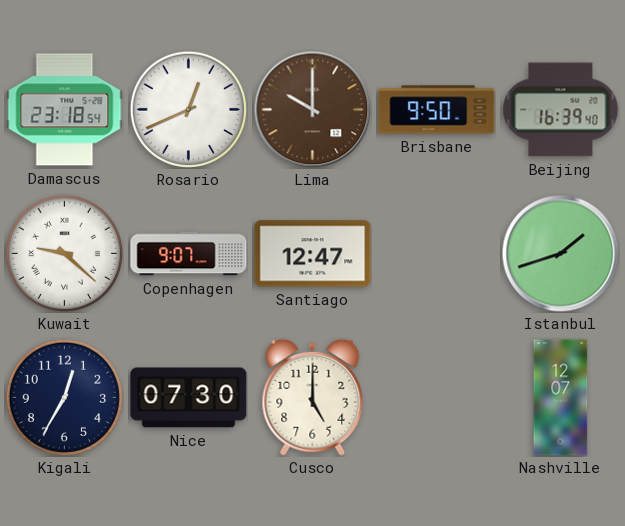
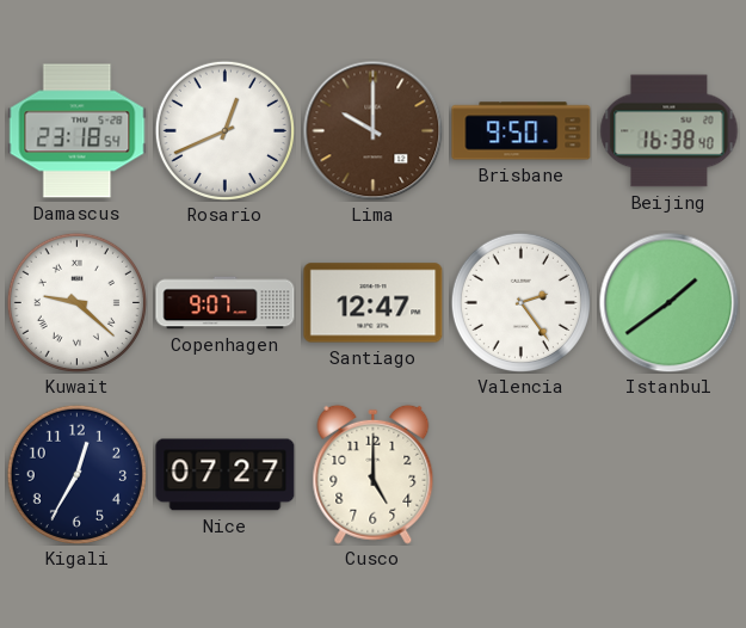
Beijing: 16:39 -> 16:38 (670, 131)
Valencia: none -> 2:24 (520, 302)
Istanbul: 1:42 -> 1:39 (668, 302)
Nice: 07:30 -> 07:27 (226, 475)
Nashville: 12:07 -> none (561, 398)
